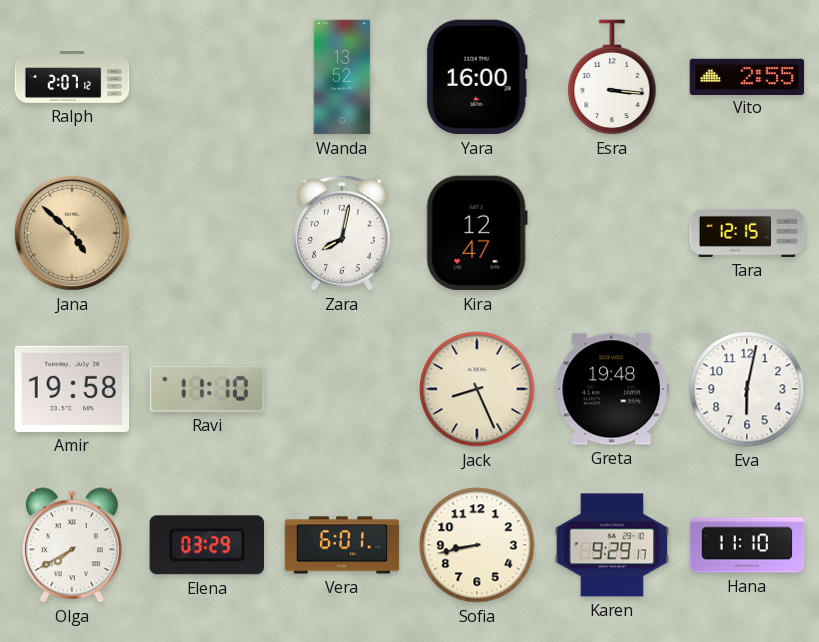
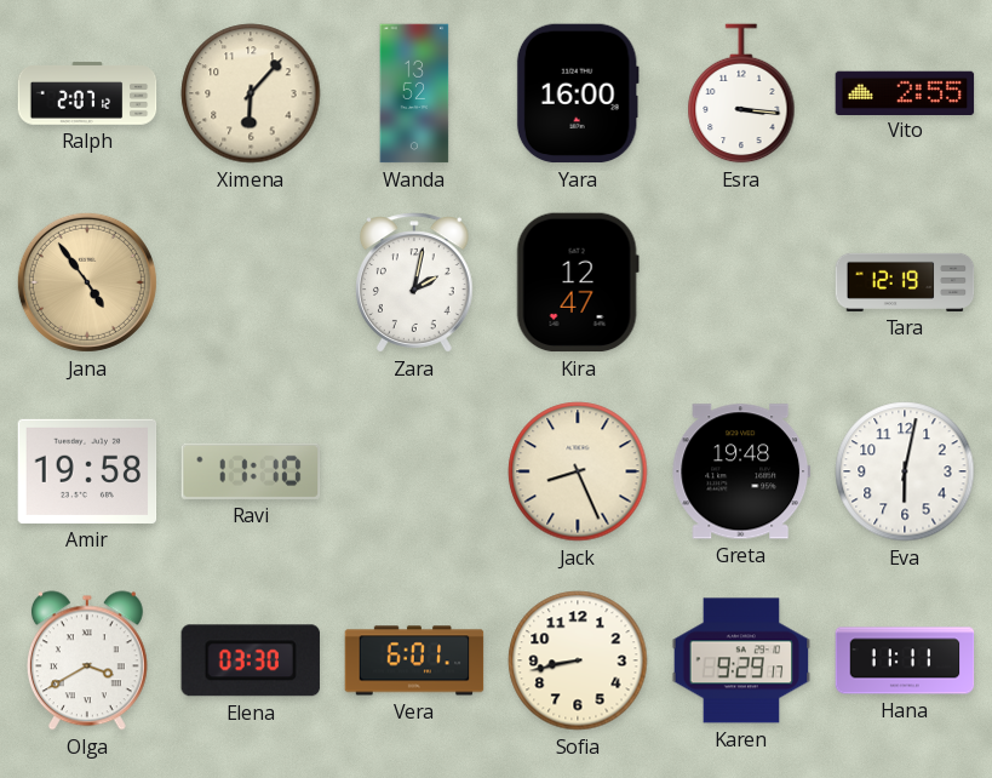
Ximena: none -> 6:07 (251, 93)
Jana: 4:52 -> 4:54 (87, 282)
Zara: 8:02 -> 2:02 (414, 282)
Tara: 12:15 -> 12:19 (905, 282)
Olga: 7:40 -> 3:40 (87, 660)
Elena: 03:29 -> 03:30 (251, 660)
Hana: 11:10 -> 11:11 (905, 660)
